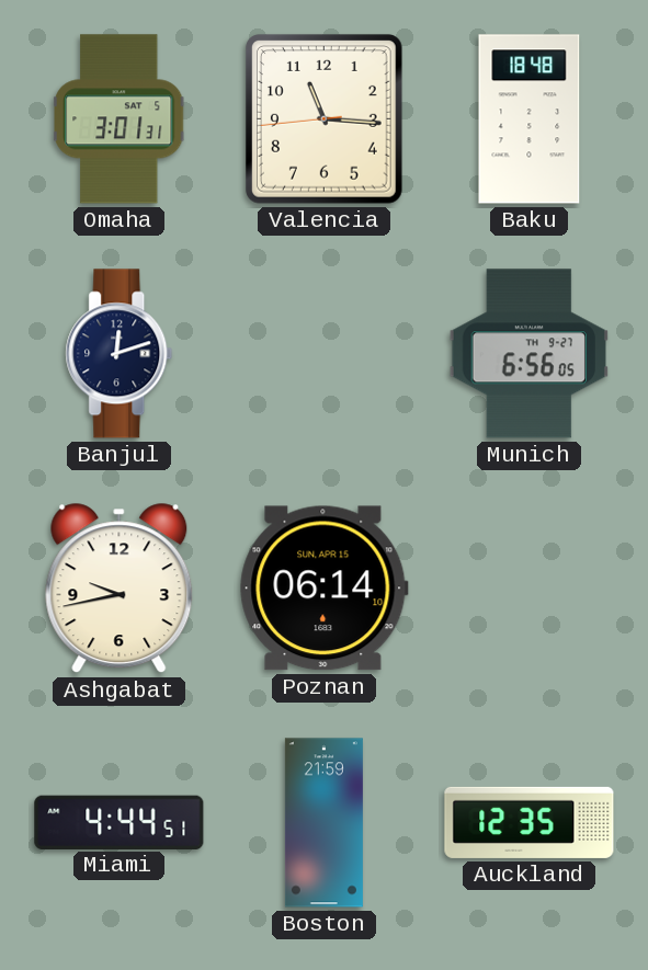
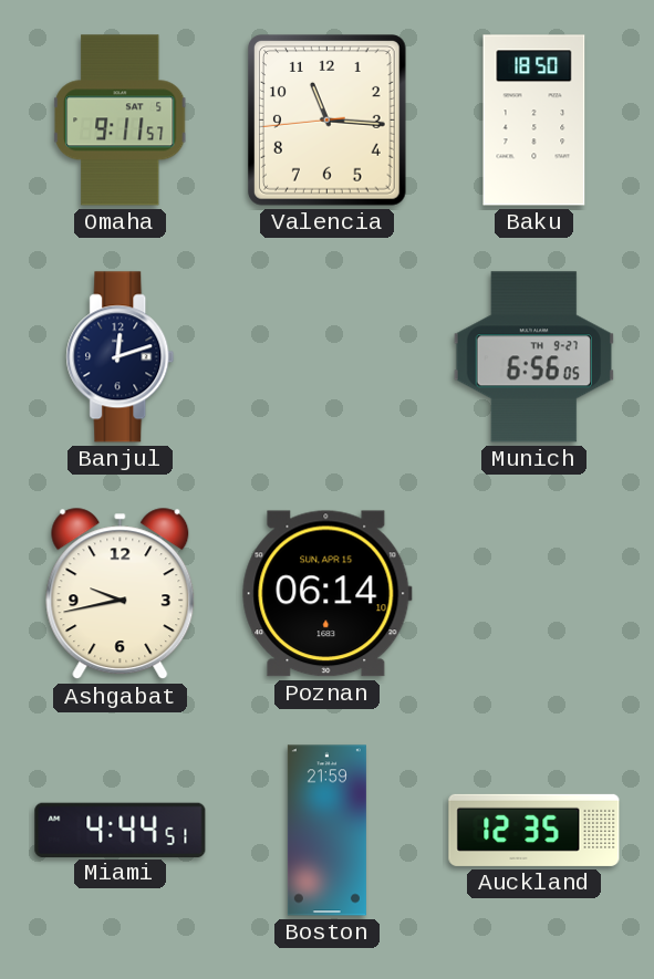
Omaha: 3:01 -> 9:11 (121, 121)
Baku: 18:48 -> 18:50 (534, 121)
